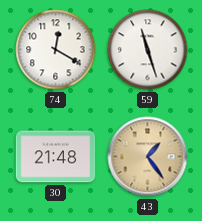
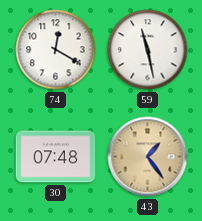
59: 11:27 -> 11:28 (148, 50)
30: 21:48 -> 07:48 (56, 157)
